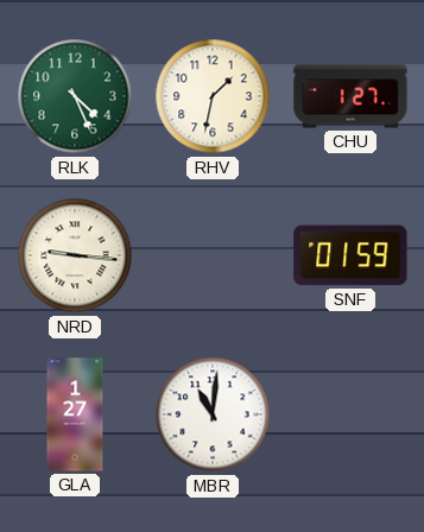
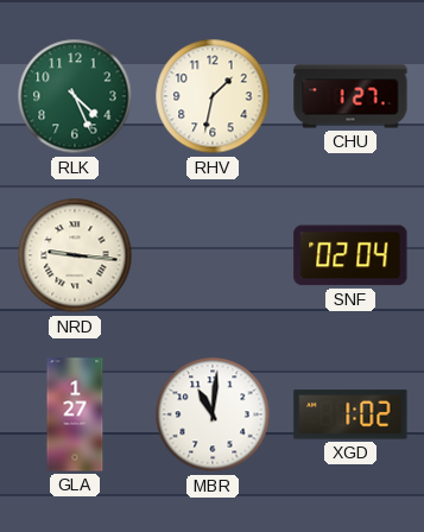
SNF: 01:59 -> 02:04 (350, 255)
XGD: none -> 1:02 (350, 414)
